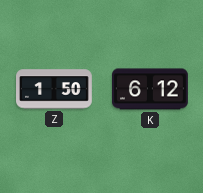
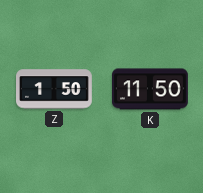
K: 6:12 -> 11:50 (151, 89)
